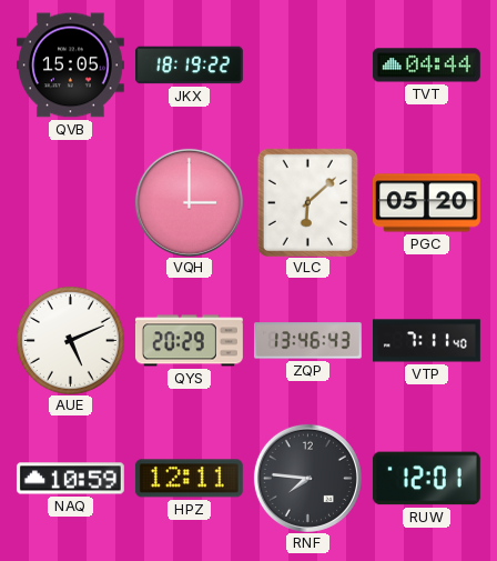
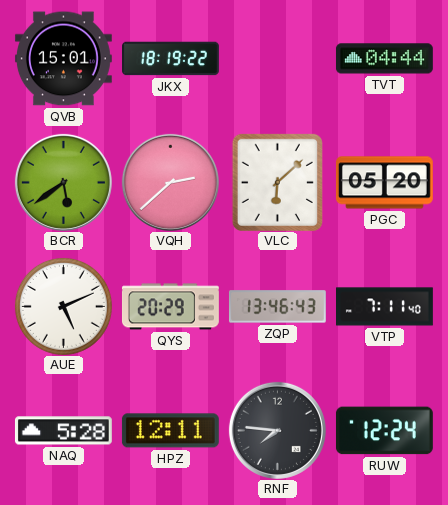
QVB: 15:05 -> 15:01 (63, 59)
BCR: none -> 5:39 (63, 182)
VQH: 3:00 -> 2:38 (170, 182)
NAQ: 10:59 -> 5:28 (63, 431)
RUW: 12:01 -> 12:24 (384, 431)
